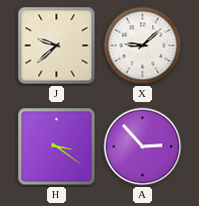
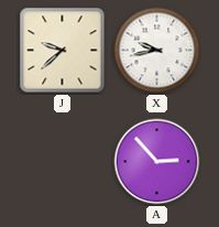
X: 9:08 -> 9:43 (157, 51)
H: 3:21 -> none (57, 147)
